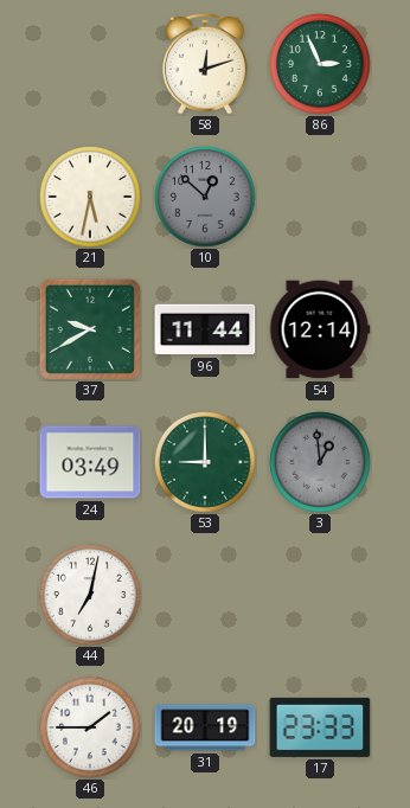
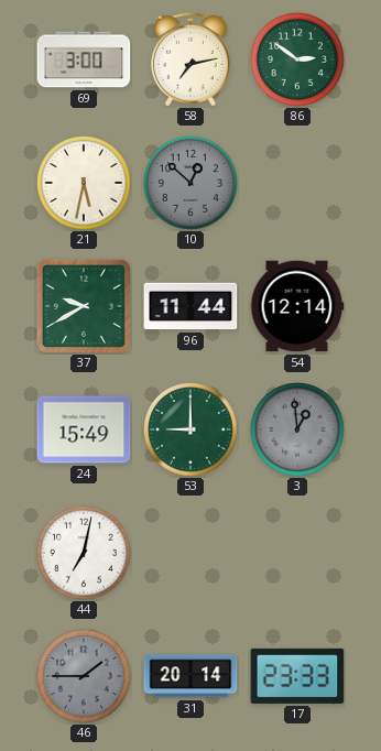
69: none -> 3:00 (84, 59)
58: 12:12 -> 7:13 (192, 59)
86: 2:56 -> 2:51 (298, 61)
24: 03:49 -> 15:49 (84, 429)
46 dial: white -> grey (85, 677)
31: 20:19 -> 20:14 (190, 676)
